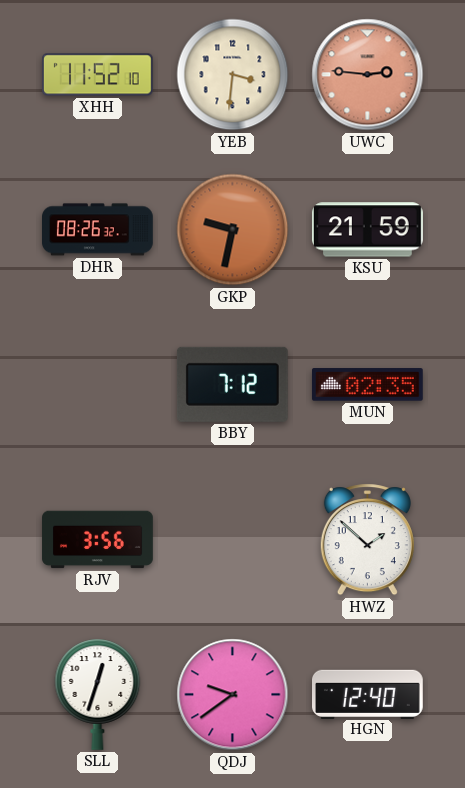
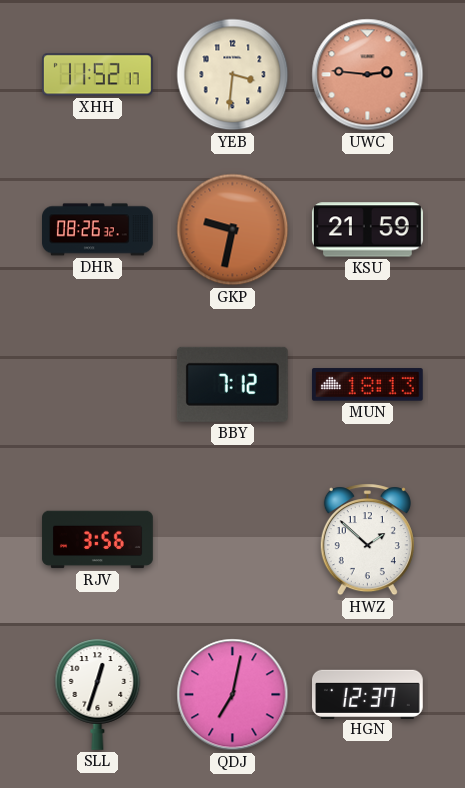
XHH: 11:52:10 -> 11:52:17 (97, 75)
MUN: 02:35 -> 18:13 (367, 385)
QDJ: 9:39 -> 7:02 (233, 695)
HGN: 12:40 -> 12:37 (368, 694)
